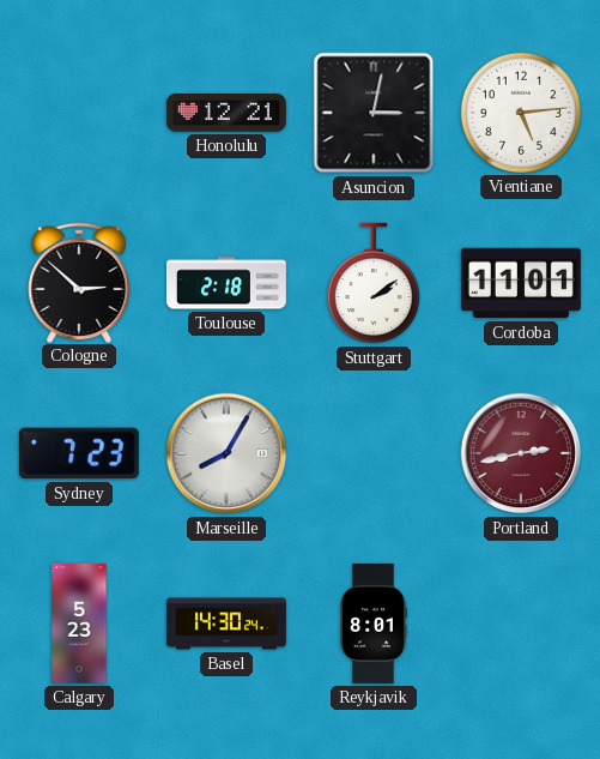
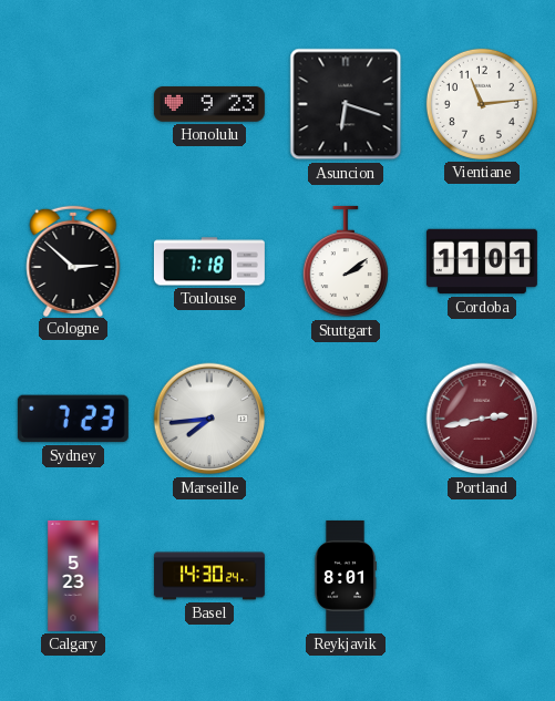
Honolulu: 12:21 -> 9:23 (209, 104)
Asuncion: 3:02 -> 6:18 (346, 104)
Vientiane: 5:14 -> 11:14 (482, 104)
Toulouse: 2:18 -> 7:18 (209, 261)
Marseille: 8:05 -> 7:44 (209, 419)
